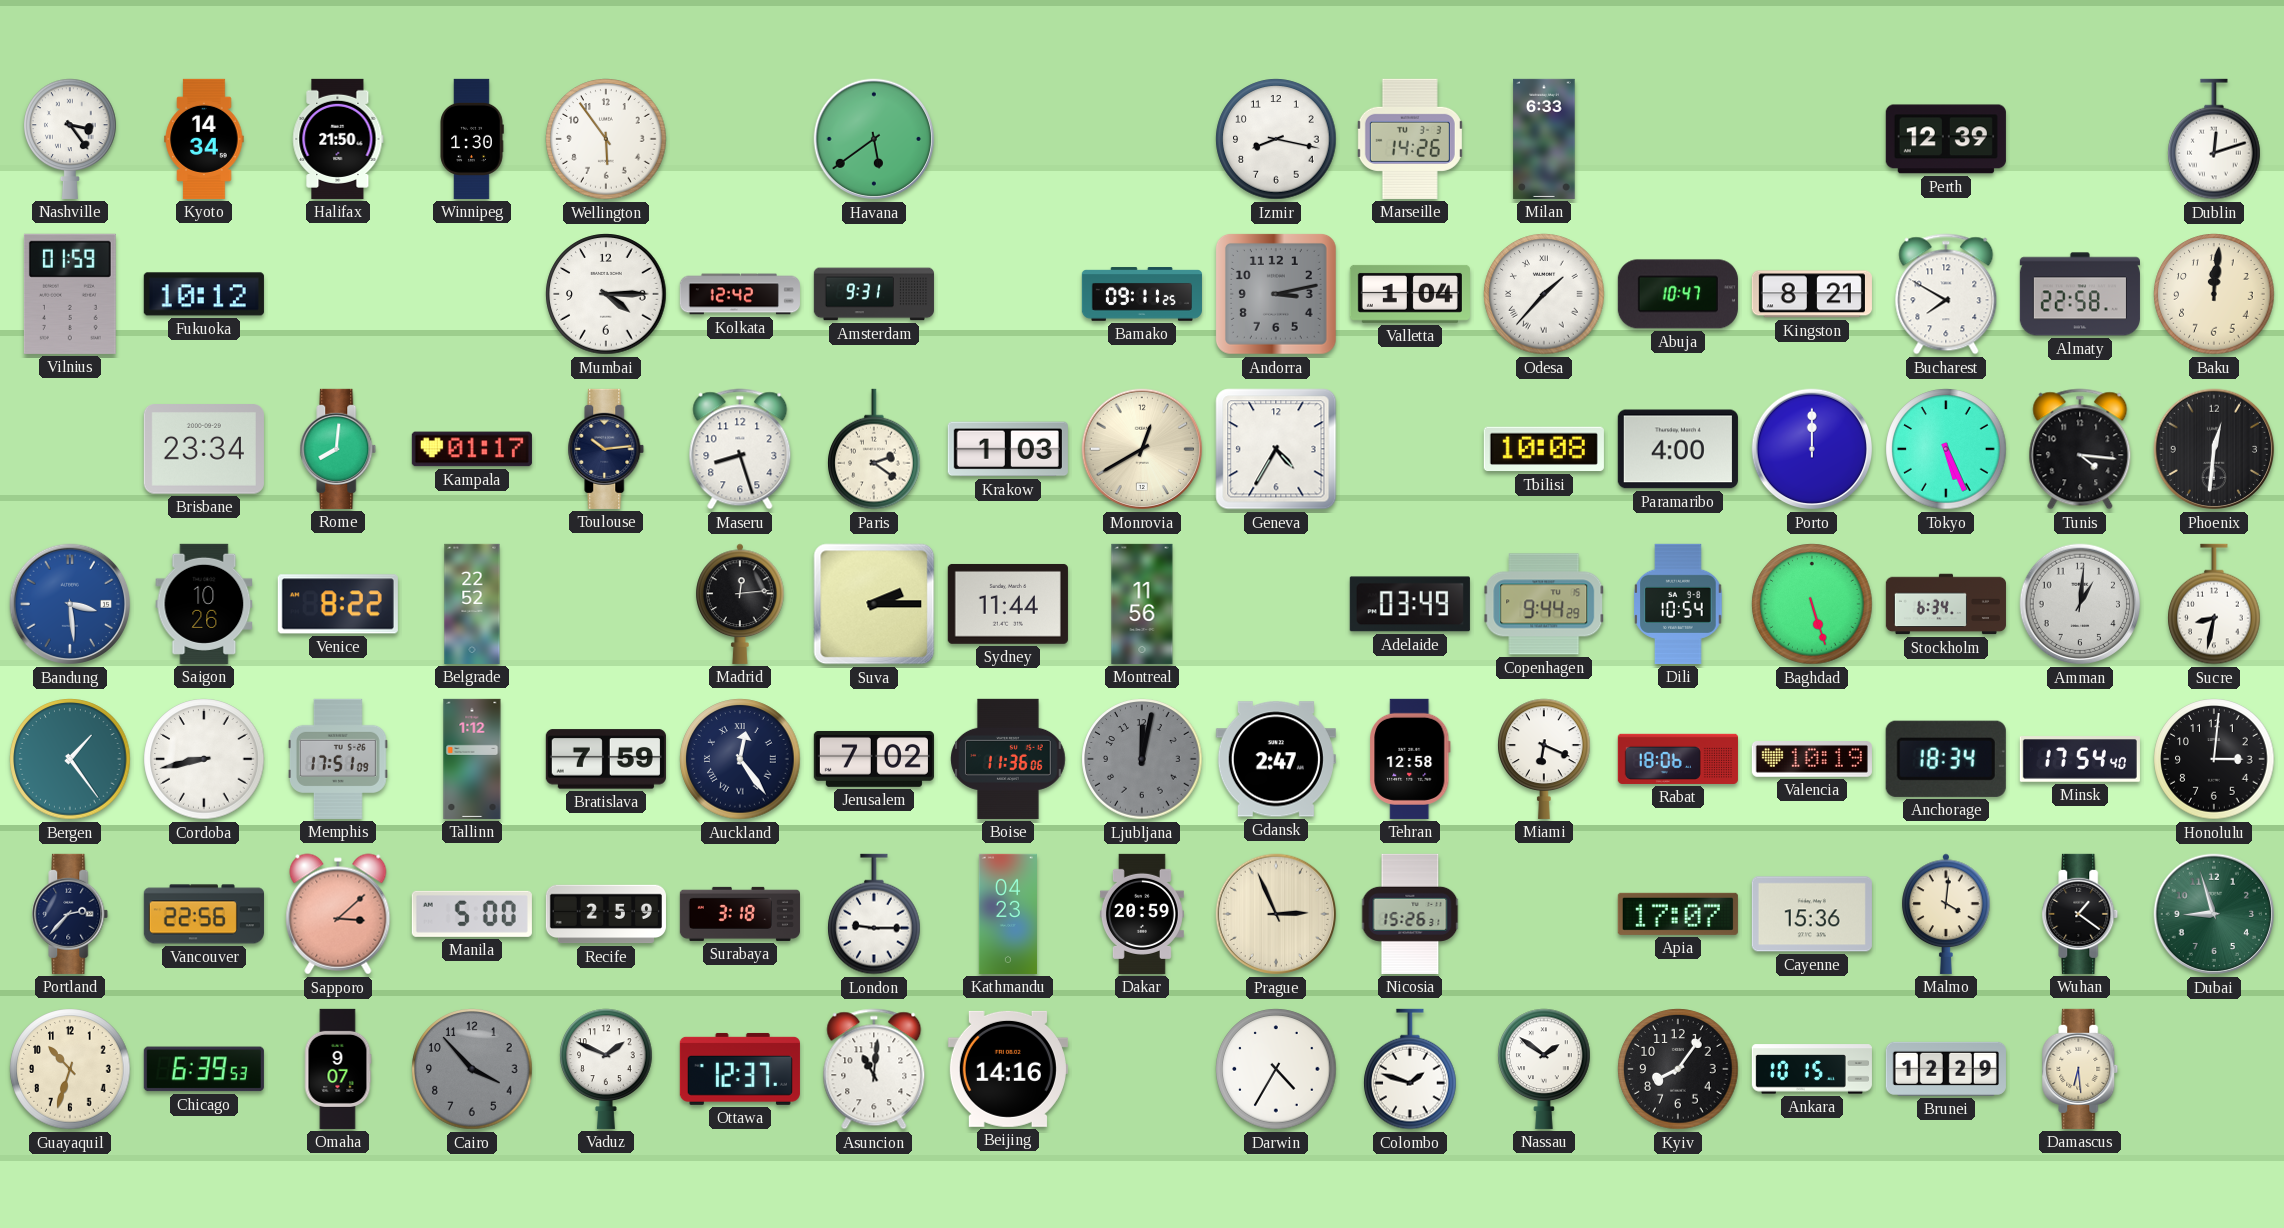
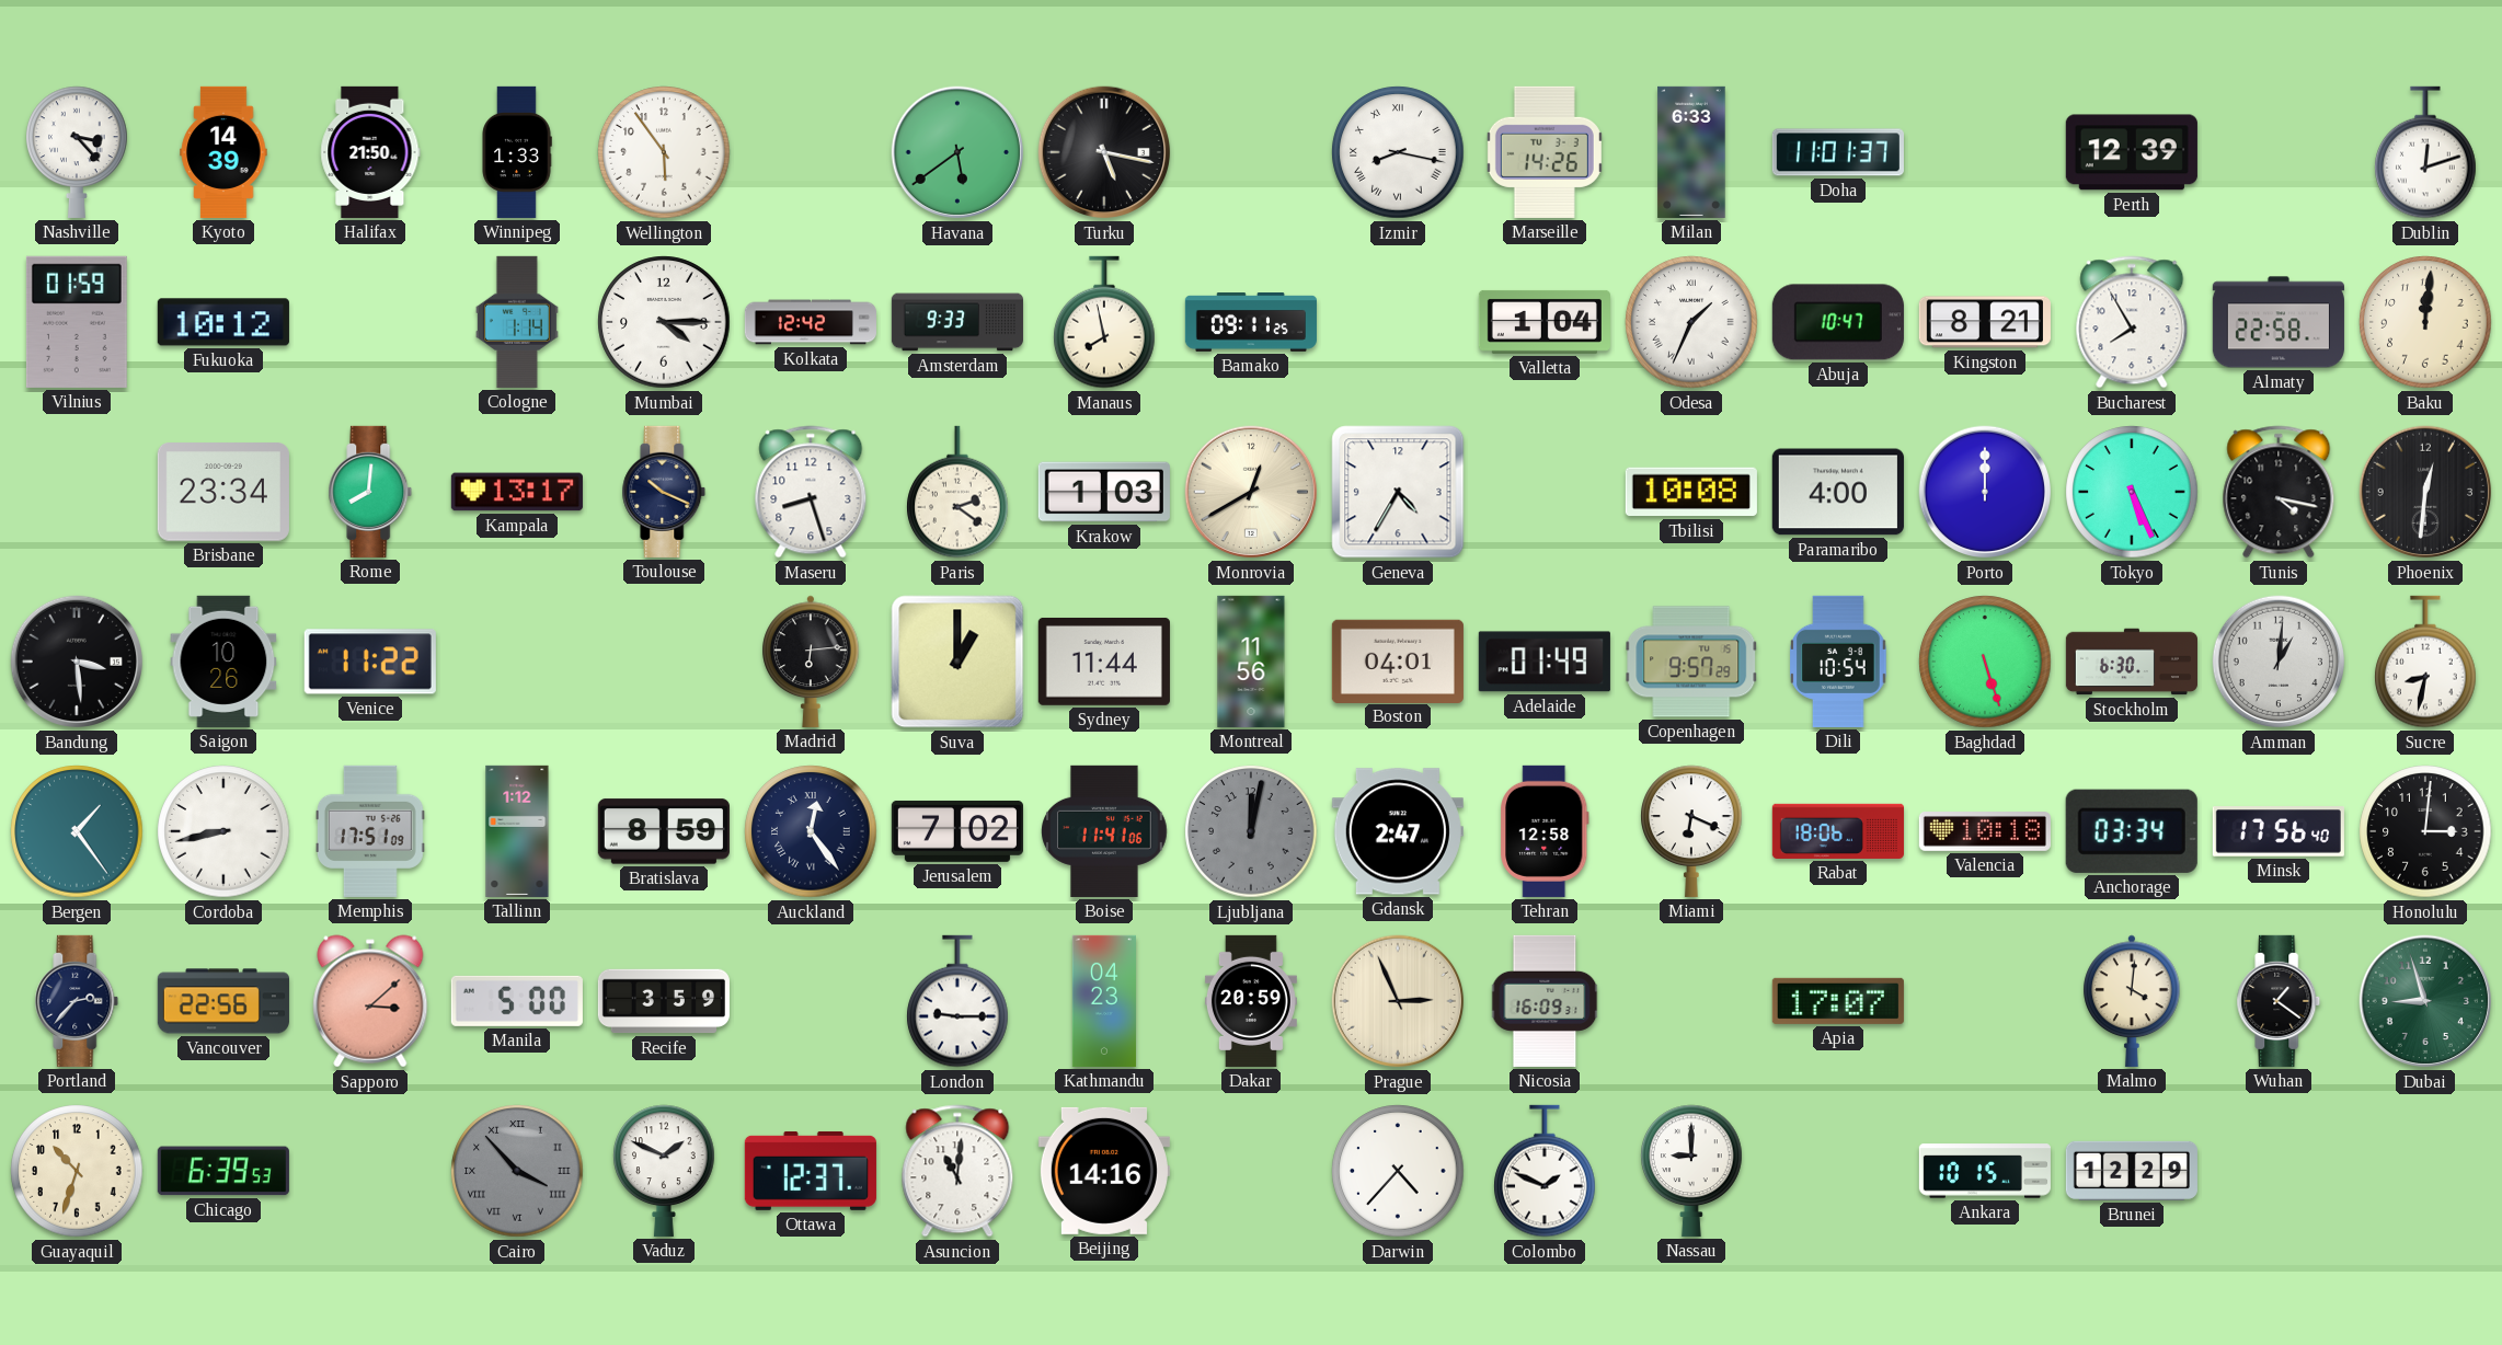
Nashville: 3:24 -> 3:23 (77, 152)
Kyoto: 14:34 -> 14:39 (223, 152)
Winnipeg: 1:30 -> 1:33 (517, 152)
Turku: none -> 5:17 (1104, 152)
Izmir numerals: Arabic -> Roman (1398, 152)
Doha: none -> 11:01 (1838, 152)
Cologne: none -> 1:14 (517, 322)
Amsterdam: 9:31 -> 9:33 (957, 322)
Manaus: none -> 7:58 (1104, 322)
Andorra: 3:13 -> none (1276, 294)
Odesa: 1:37 -> 1:34 (1691, 322)
Bucharest: 7:50 -> 7:55 (2132, 322)
Kampala: 01:17 -> 13:17 (517, 492)
Toulouse: 10:14 -> 10:19 (664, 492)
Tunis: 4:16 -> 4:17 (2279, 492)
Bandung dial: blue -> black (77, 662)
Venice: 8:22 -> 11:22 (370, 662)
Belgrade: 22:52 -> none (472, 604)
Madrid: 12:14 -> 6:14 (811, 662)
Suva: 2:15 -> 1:00 (957, 662)
Boston: none -> 04:01 (1398, 660)
Adelaide: 03:49 -> 01:49 (1545, 662)
Copenhagen: 9:44 -> 9:57 (1691, 662)
Stockholm: 6:34 -> 6:30 (2132, 662)
Bratislava: 7:59 -> 8:59 (664, 831)
Boise: 11:36 -> 11:41 (1104, 831)
Valencia: 10:19 -> 10:18 (1985, 832)
Anchorage: 18:34 -> 03:34 (2132, 831)
Minsk: 17:54 -> 17:56 (2279, 831)
Recife: 2:59 -> 3:59 (664, 1001)
Surabaya: 3:18 -> none (740, 914)
Nicosia: 15:26 -> 16:09 (1545, 1001)
Cayenne: 15:36 -> none (1812, 914)
Omaha: 9:07 -> none (338, 1069)
Cairo numerals: Arabic -> Roman (517, 1171)
Darwin: 4:35 -> 4:37 (1398, 1171)
Colombo: 1:48 -> 1:49 (1545, 1171)
Nassau: 1:51 -> 9:00 (1691, 1171)
Kyiv: 8:06 -> none (1678, 1069)
Damascus: 6:29 -> none (2080, 1069)
